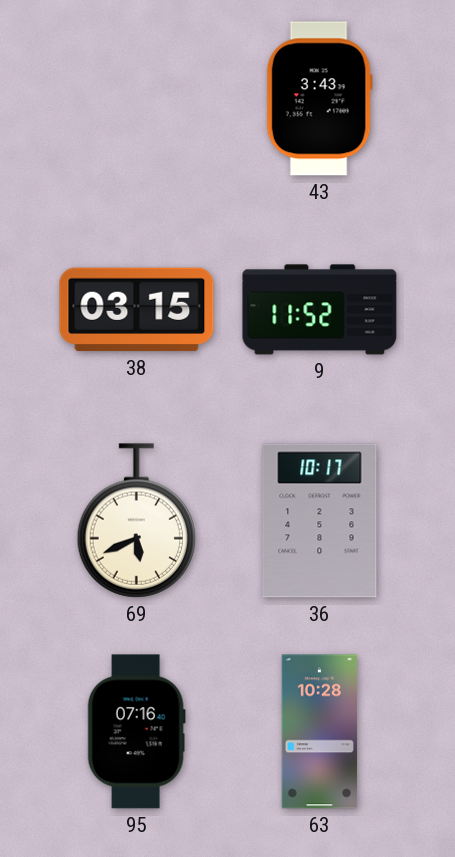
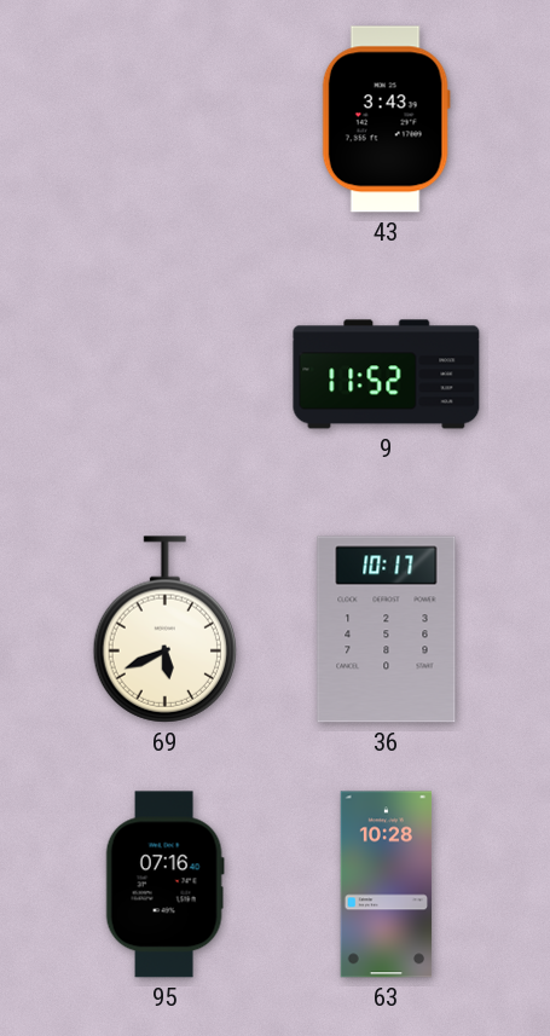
38: 03:15 -> none (137, 310)
